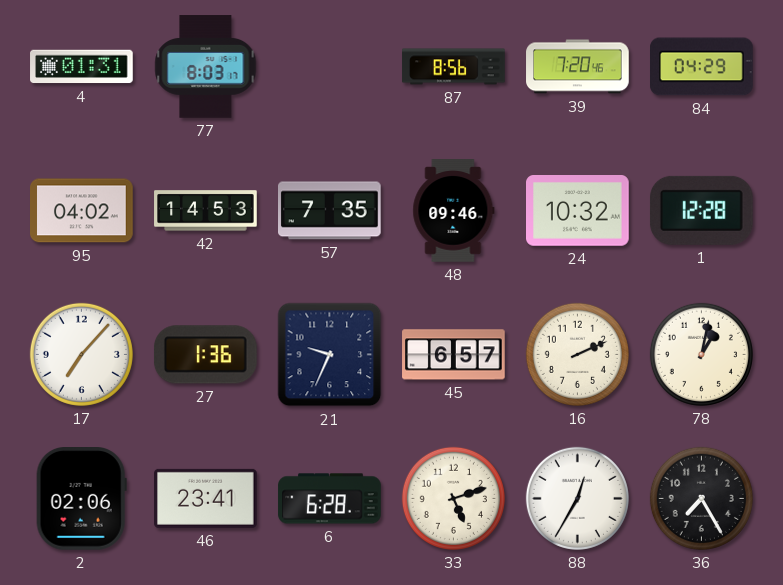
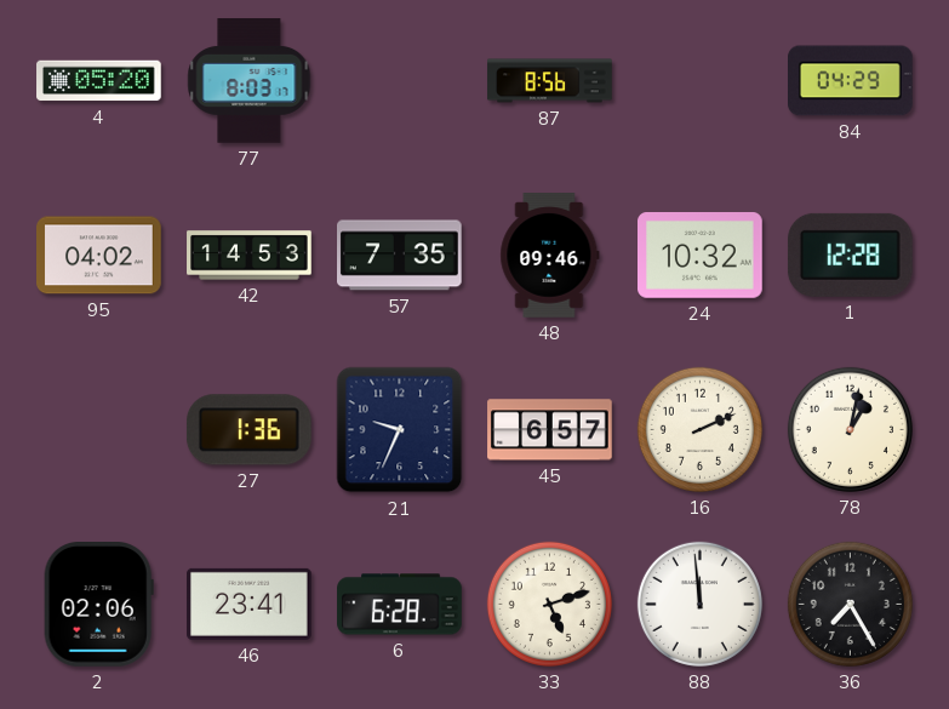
4: 01:31 -> 05:20 (99, 81)
39: 7:20 -> none (578, 67)
17: 7:07 -> none (81, 354)
88: 12:35 -> 11:59 (699, 604)
